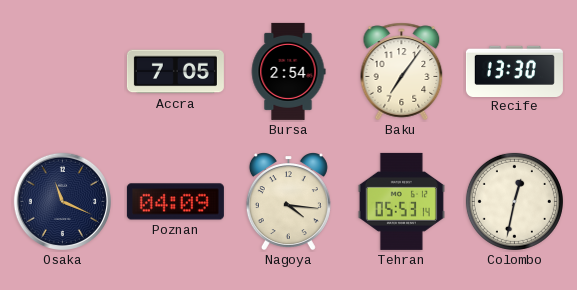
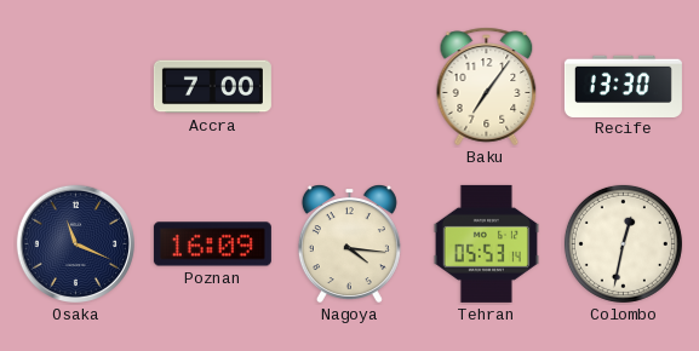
Accra: 7:05 -> 7:00 (212, 87)
Bursa: 2:54 -> none (288, 71)
Poznan: 04:09 -> 16:09 (212, 244)
